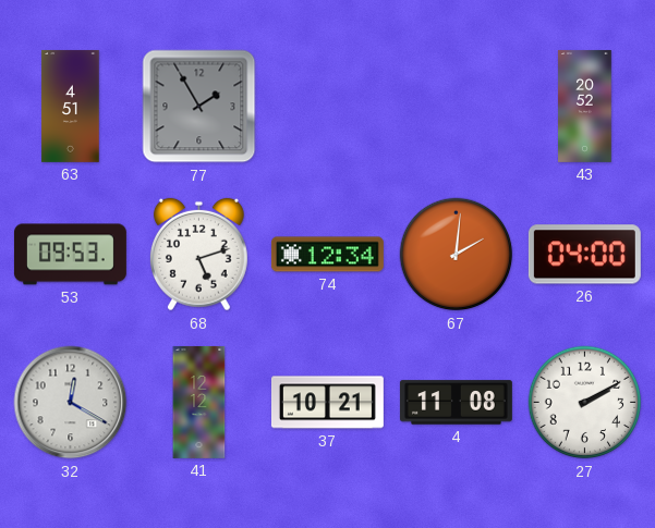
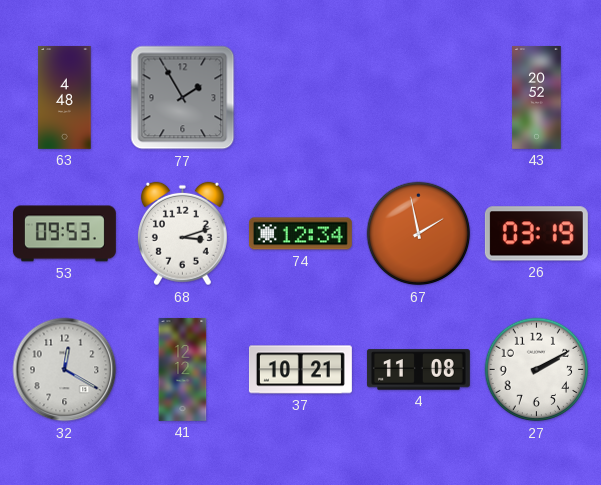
63: 4:51 -> 4:48 (65, 97)
68: 5:12 -> 3:12 (182, 234)
67: 2:01 -> 1:58 (419, 234)
26: 04:00 -> 03:19 (536, 234)
